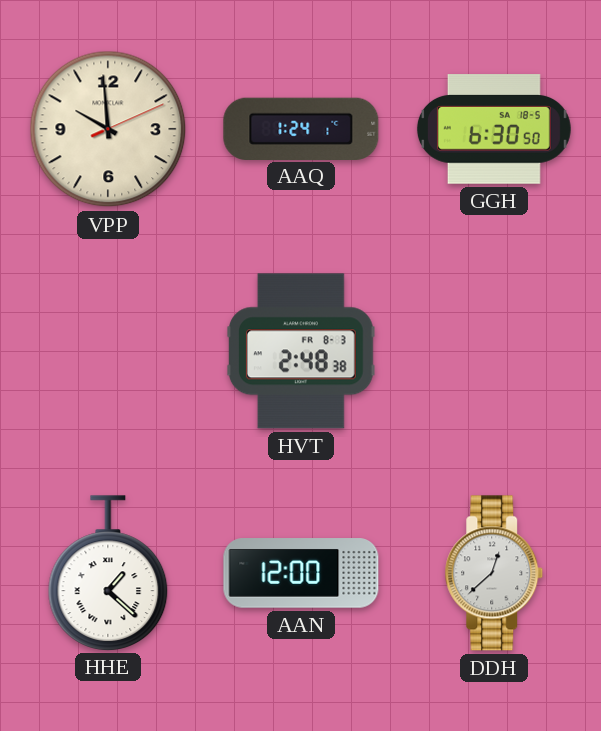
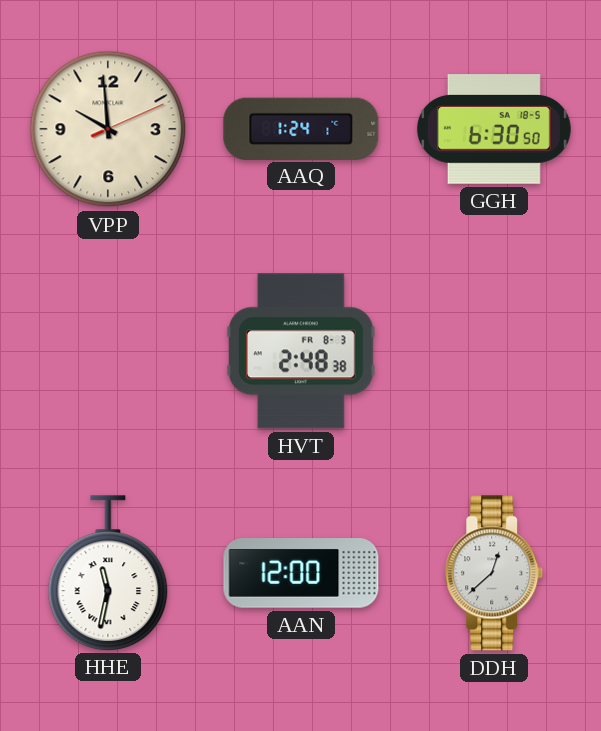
HHE: 1:22 -> 11:32 (108, 573)
